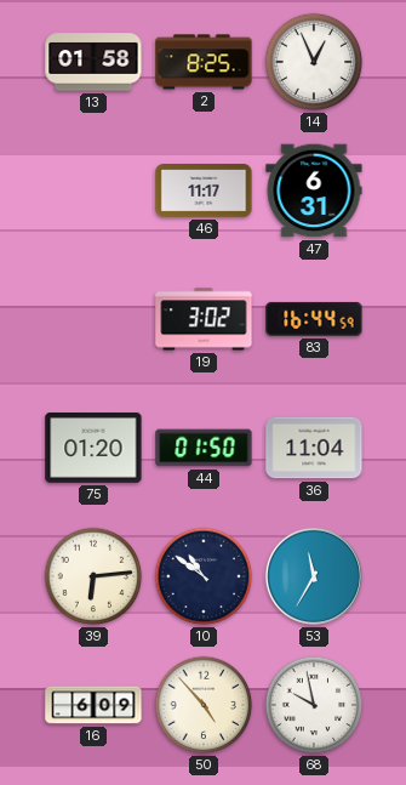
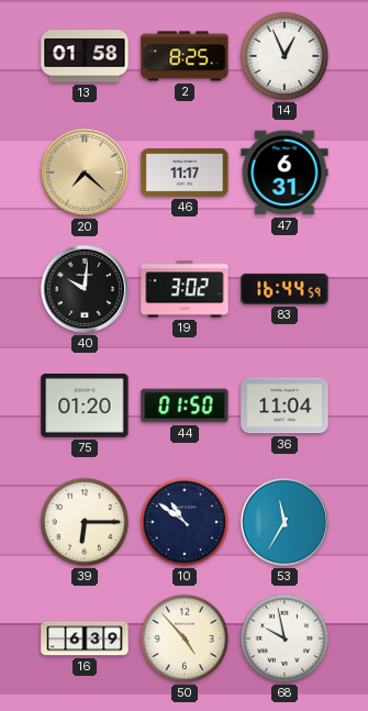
20: none -> 7:22 (85, 173)
40: none -> 10:01 (85, 289)
39: 6:14 -> 6:15 (85, 522)
16: 6:09 -> 6:39 (85, 638)
